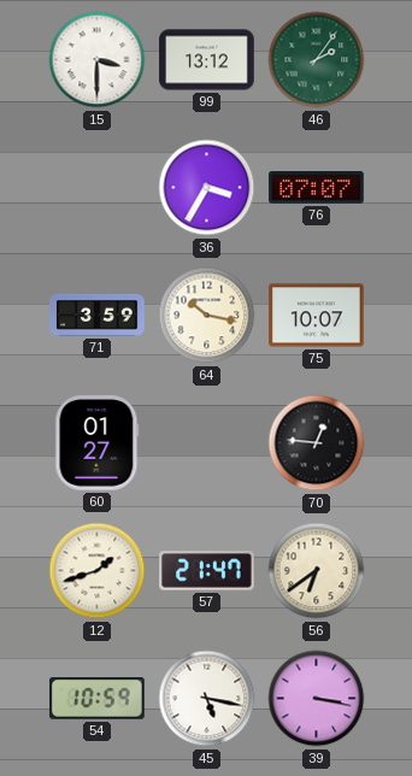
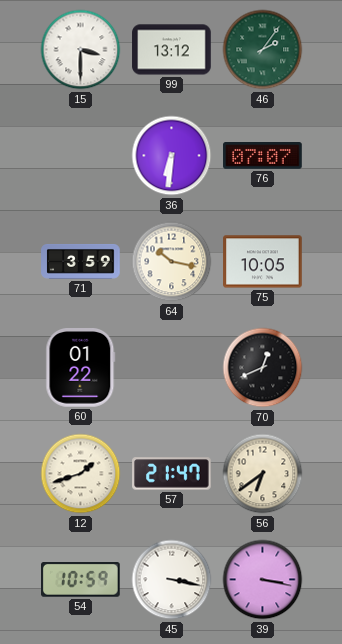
36: 3:35 -> 6:31 (172, 156)
75: 10:07 -> 10:05 (263, 262)
60: 01:27 -> 01:22 (81, 368)
70: 12:46 -> 12:41 (263, 368)
45: 5:17 -> 3:17 (172, 580)
